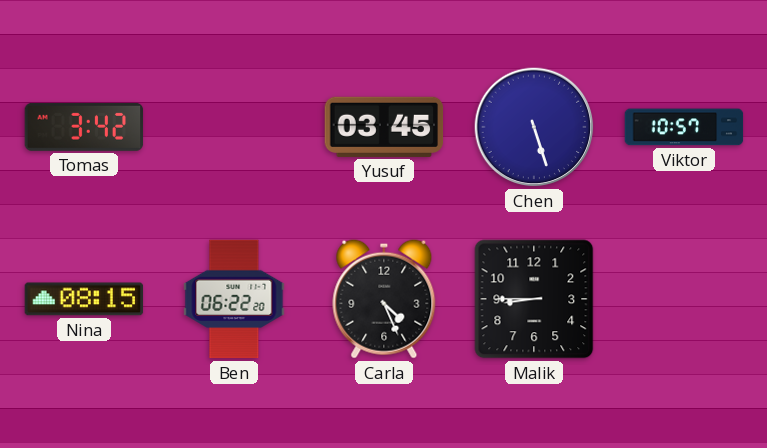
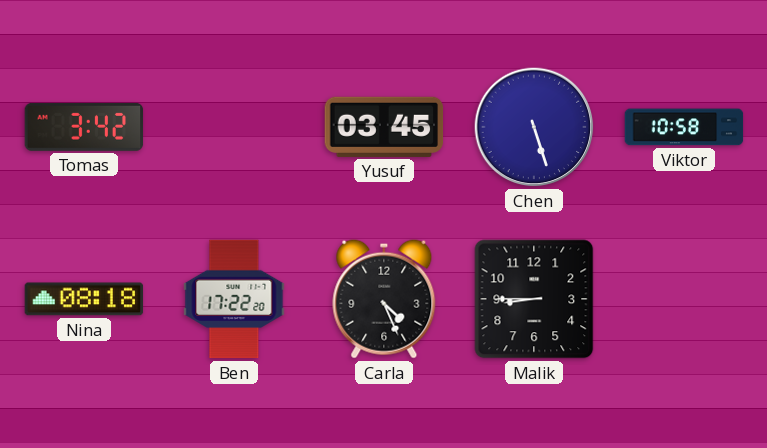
Viktor: 10:57 -> 10:58 (684, 127)
Nina: 08:15 -> 08:18 (84, 299)
Ben: 06:22 -> 17:22 (234, 299)
